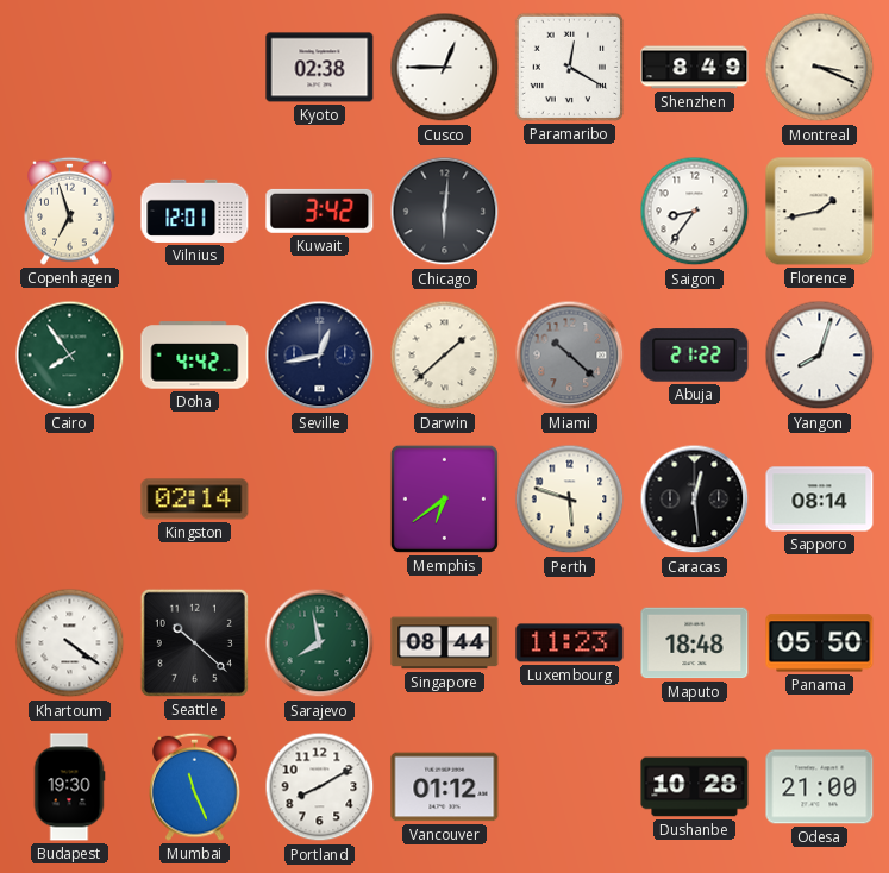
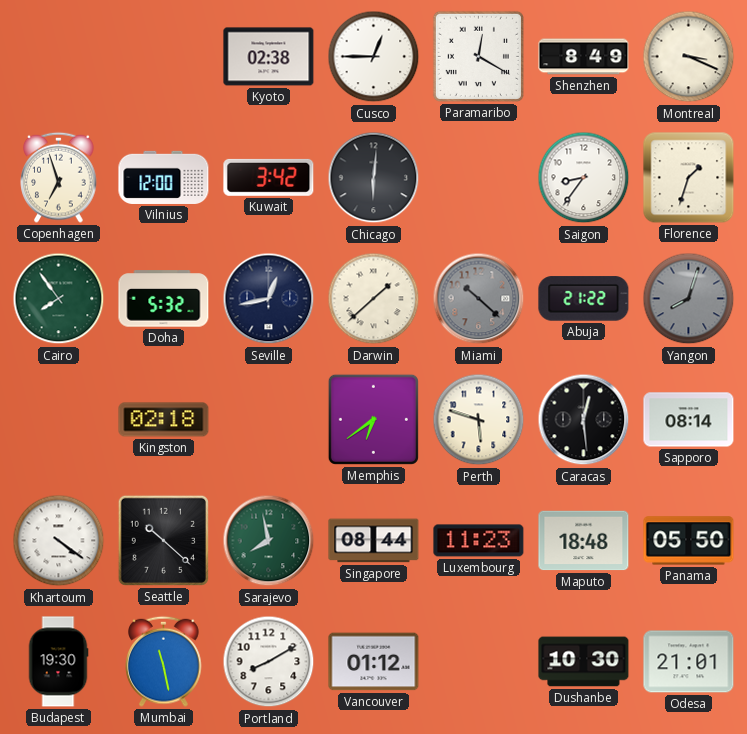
Vilnius: 12:01 -> 12:00 (164, 177)
Florence: 1:43 -> 1:33 (689, 178)
Doha: 4:42 -> 5:32 (164, 299)
Yangon dial: white -> grey (689, 299)
Kingston: 02:14 -> 02:18 (164, 420)
Mumbai: 11:26 -> 11:28 (164, 661)
Dushanbe: 10:28 -> 10:30 (584, 662)
Odesa: 21:00 -> 21:01 (689, 662)
